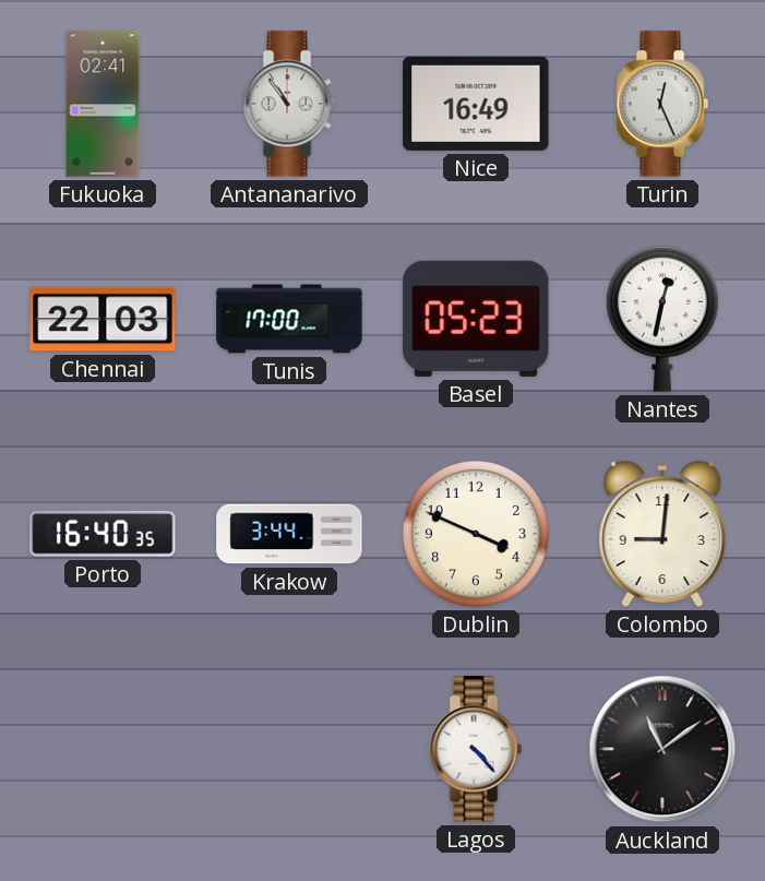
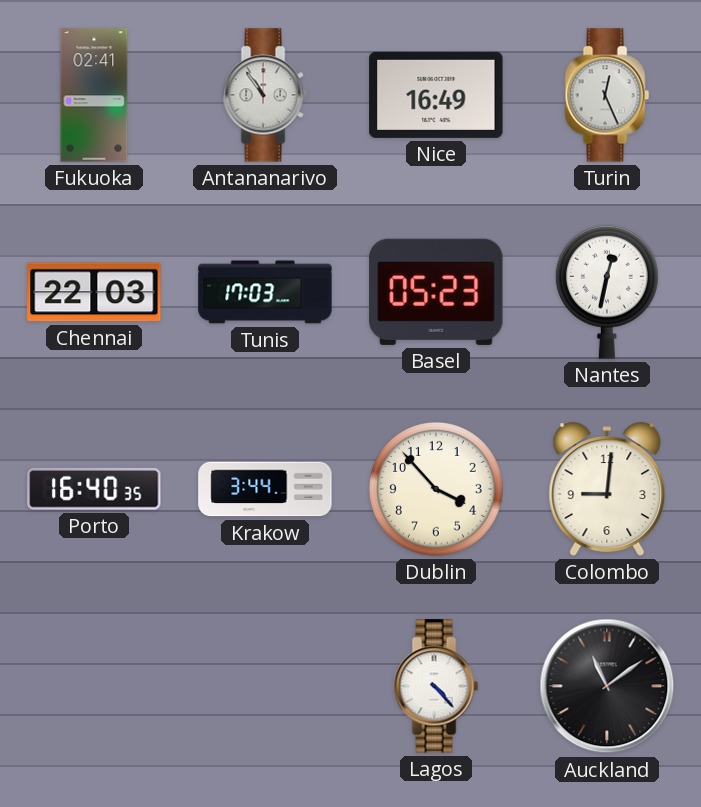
Tunis: 17:00 -> 17:03 (265, 292)
Dublin: 3:49 -> 3:53 (436, 489)
